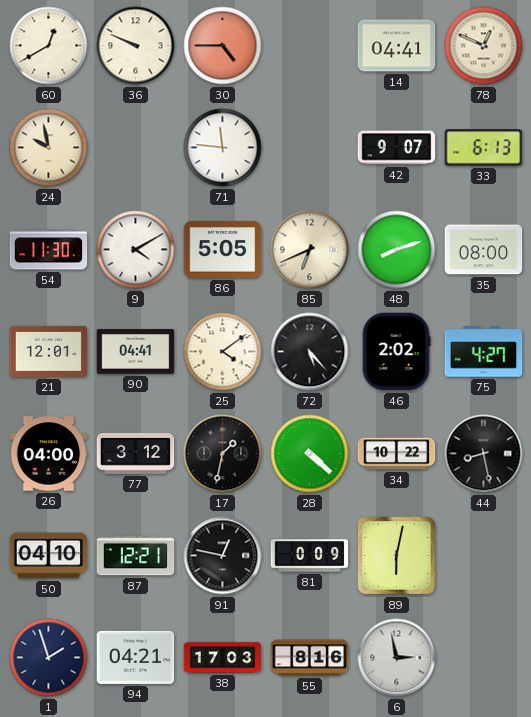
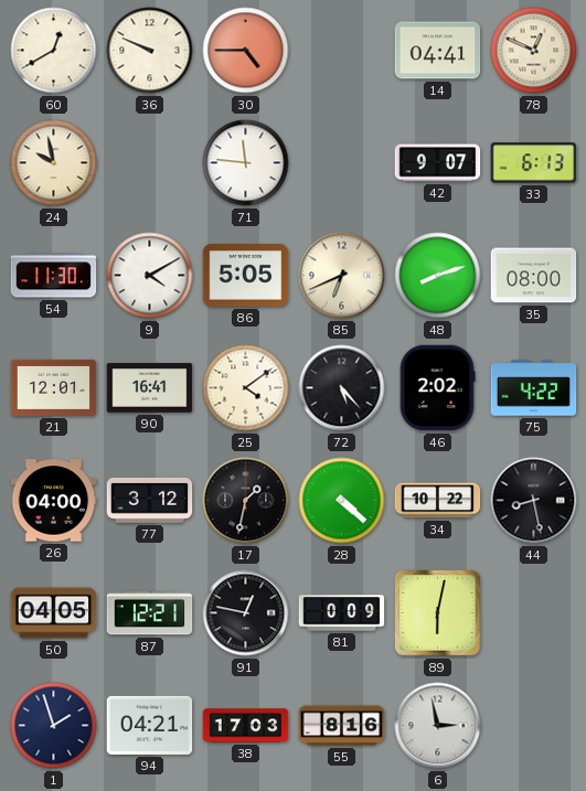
90: 04:41 -> 16:41 (150, 388)
75: 4:27 -> 4:22 (534, 388)
50: 04:10 -> 04:05 (54, 613)
